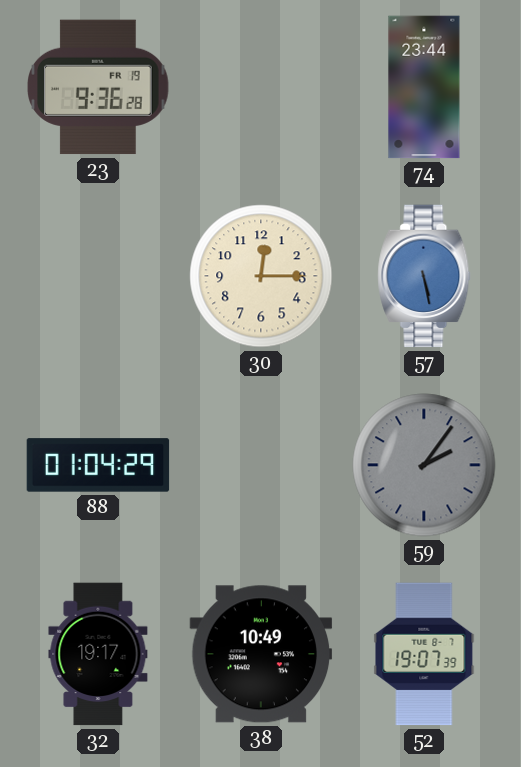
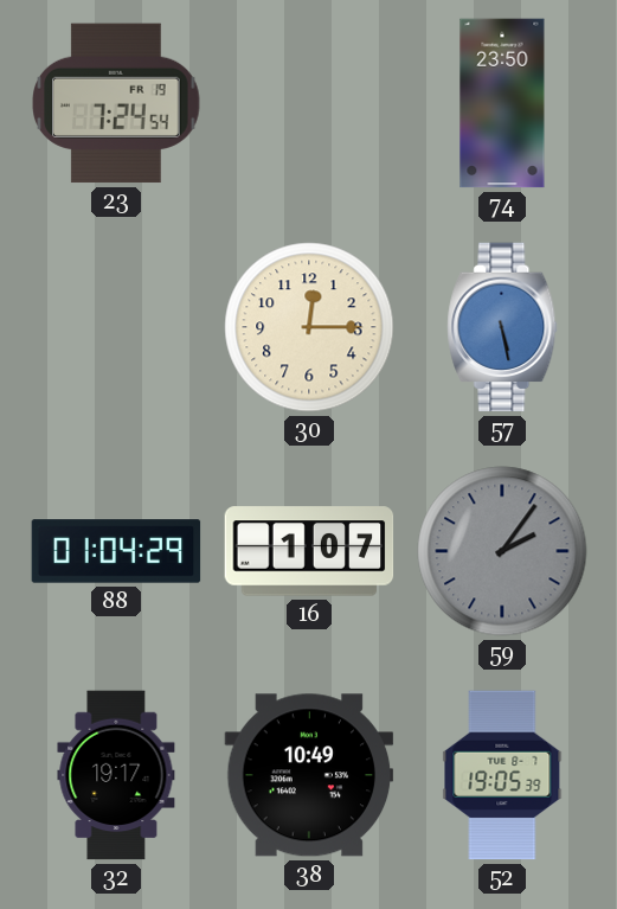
23: 9:36 -> 7:24 (116, 103)
74: 23:44 -> 23:50 (502, 103)
16: none -> 1:07 (309, 551)
52: 19:07 -> 19:05 (502, 775)
